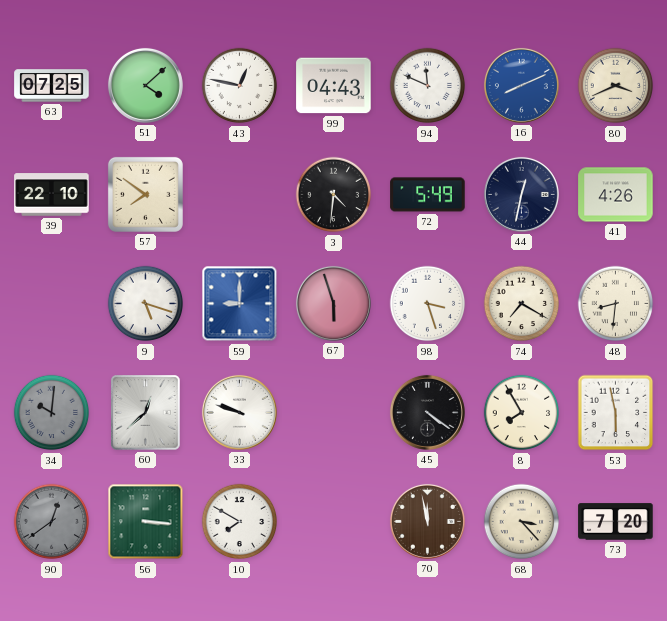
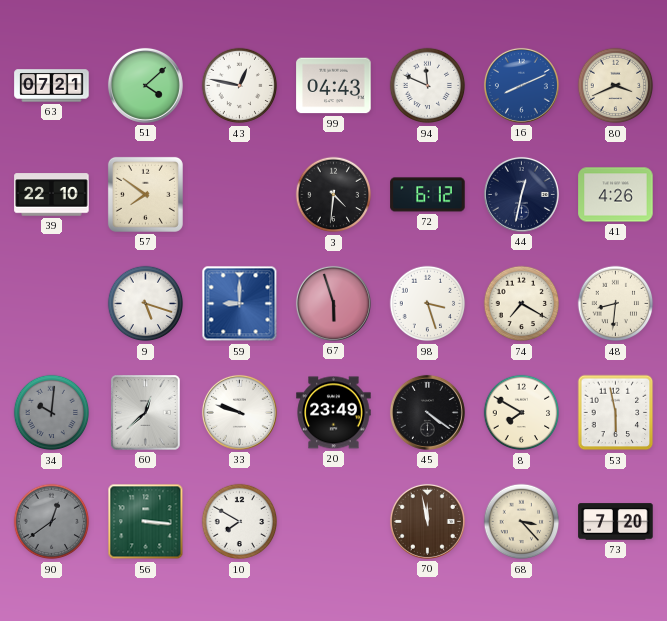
63: 07:25 -> 07:21 (52, 86)
72: 5:49 -> 6:12 (428, 195)
20: none -> 23:49 (334, 413)
8: 7:55 -> 7:50 (522, 413)
